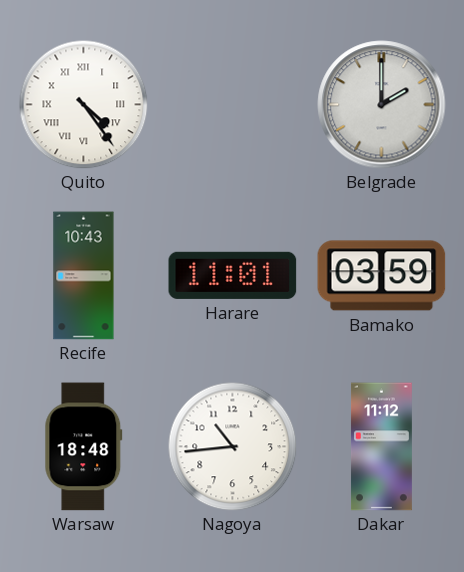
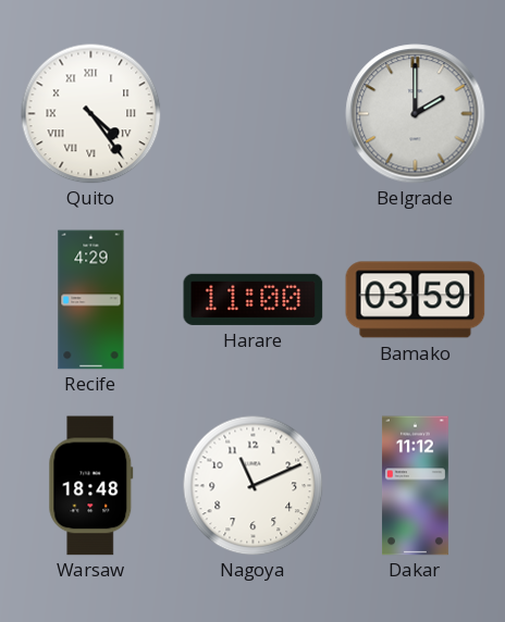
Recife: 10:43 -> 4:29 (91, 300)
Harare: 11:01 -> 11:00 (254, 299)
Nagoya: 10:44 -> 11:11 (253, 485)
